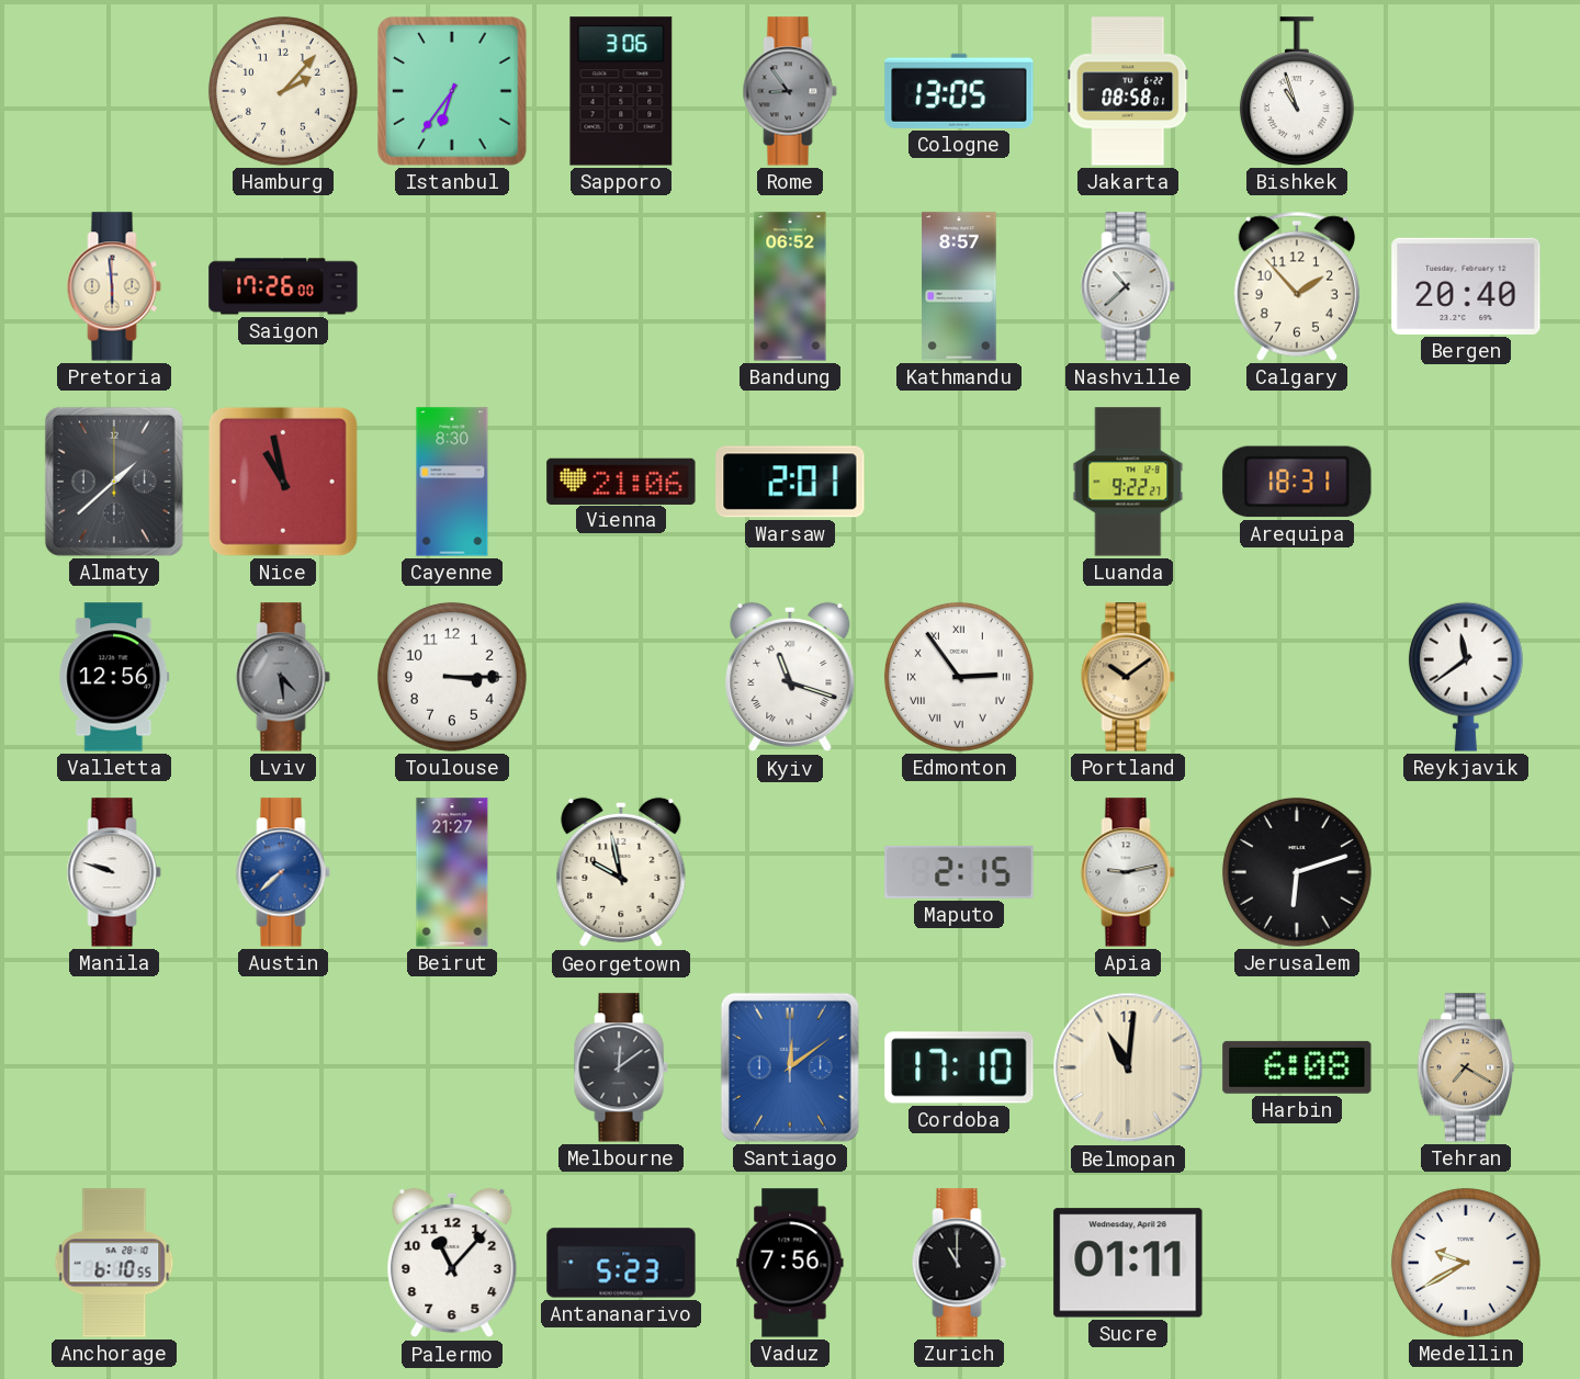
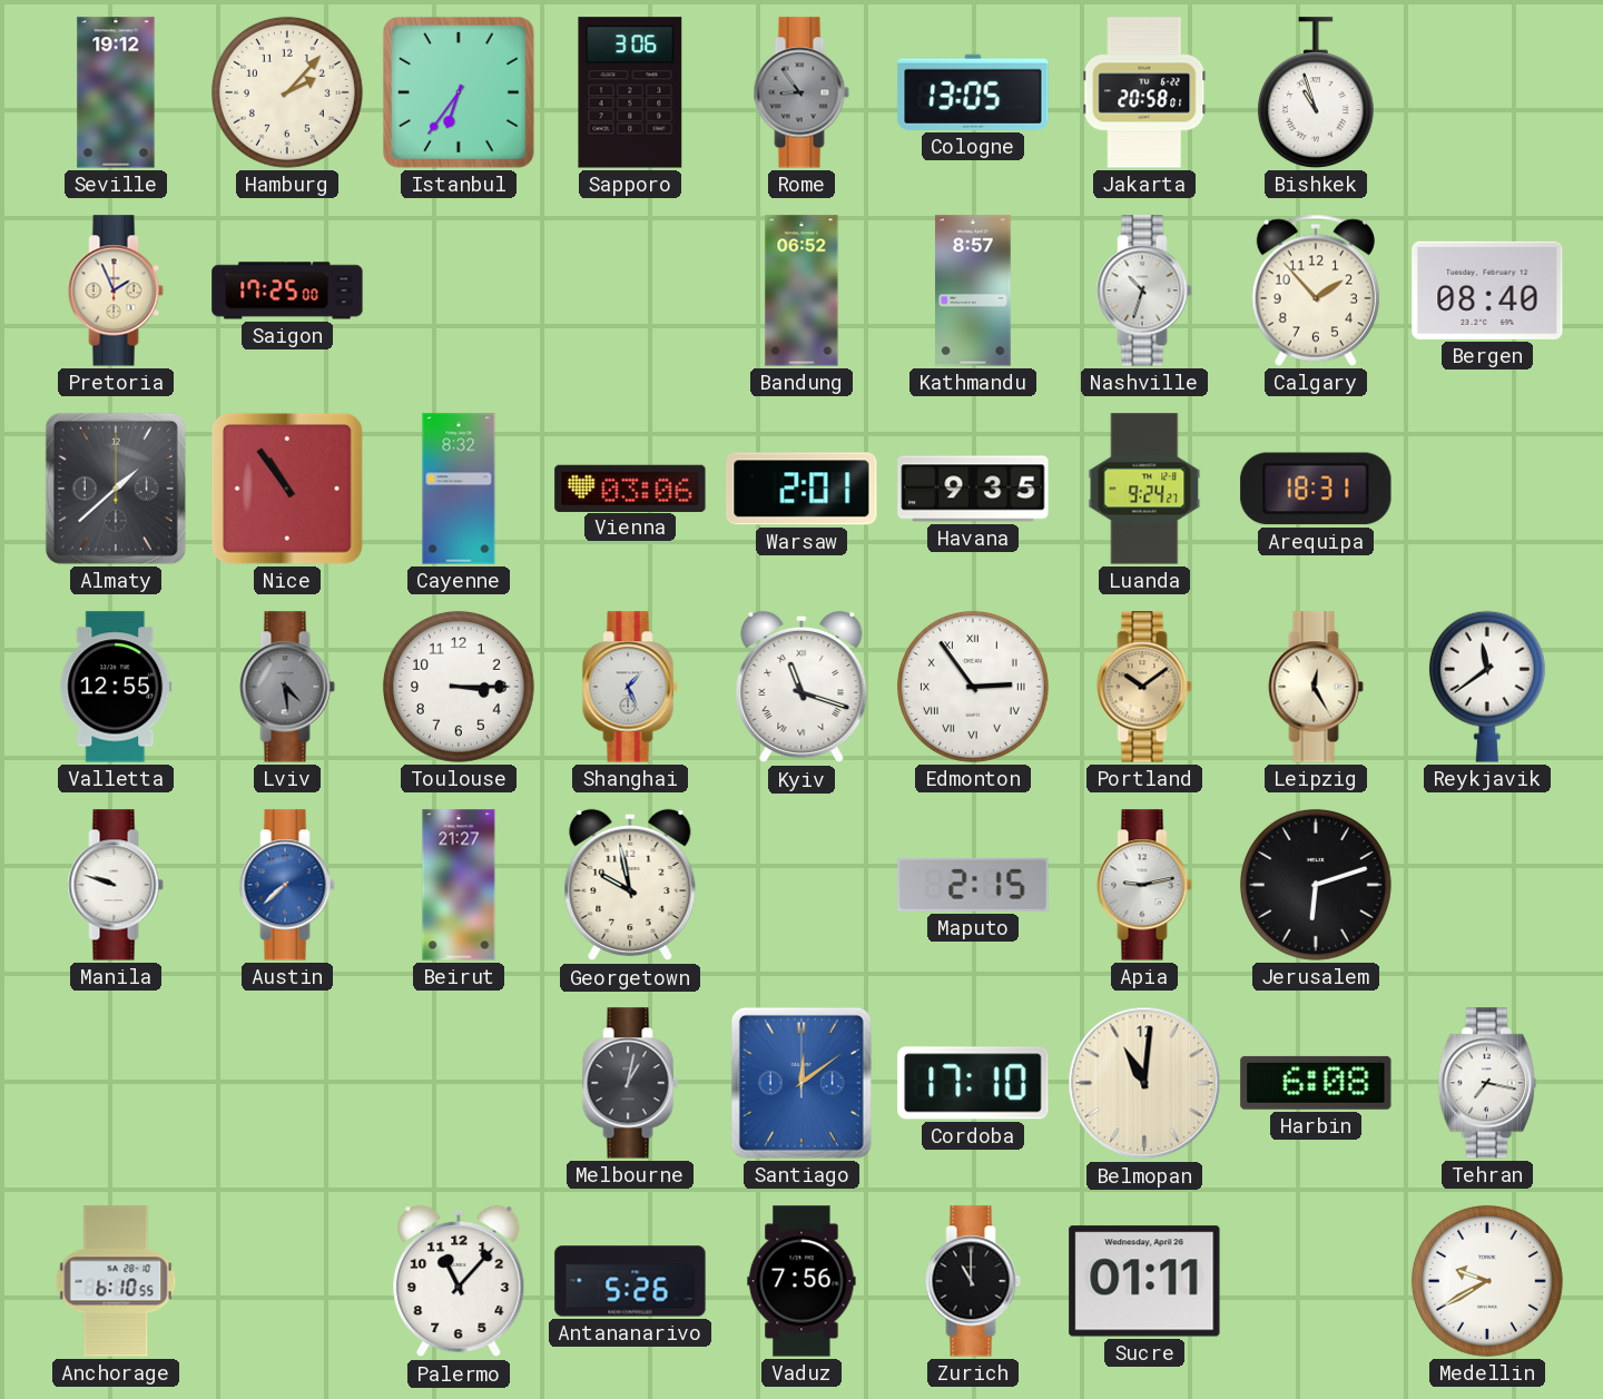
Seville: none -> 19:12 (116, 92)
Jakarta: 08:58 -> 20:58 (1144, 92)
Pretoria: 5:59 -> 1:56 (116, 290)
Saigon: 17:26 -> 17:25 (287, 290)
Nashville: 10:38 -> 10:33 (1144, 290)
Bergen: 20:40 -> 08:40 (1487, 290)
Nice: 10:58 -> 10:54 (287, 489)
Cayenne: 8:30 -> 8:32 (459, 489)
Vienna: 21:06 -> 03:06 (630, 487)
Havana: none -> 9:35 (973, 489)
Luanda: 9:22 -> 9:24 (1144, 489)
Valletta: 12:56 -> 12:55 (116, 687)
Shanghai: none -> 1:26 (630, 687)
Leipzig: none -> 12:25 (1316, 687)
Melbourne: 12:09 -> 1:02 (630, 1083)
Tehran: 7:20 -> 7:17 (1487, 1083)
Tehran dial: champagne -> white (1487, 1083)
Antananarivo: 5:23 -> 5:26 (630, 1281)
